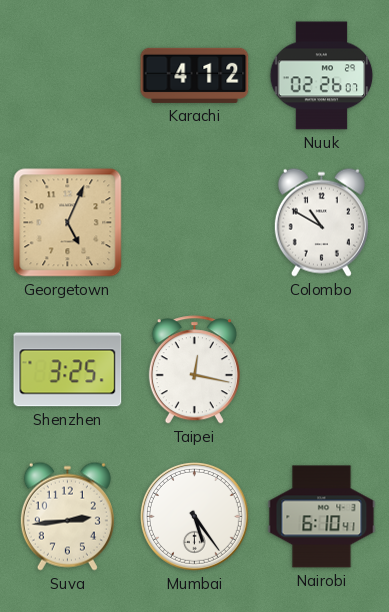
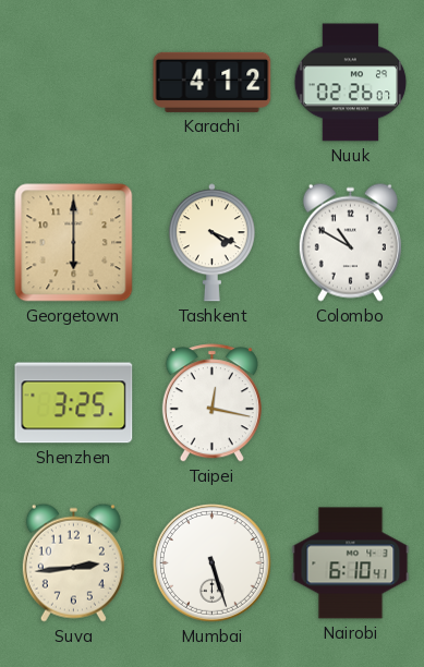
Georgetown: 5:04 -> 6:00 (74, 243)
Tashkent: none -> 4:19 (211, 243)
Mumbai: 5:24 -> 5:27 (211, 562)
